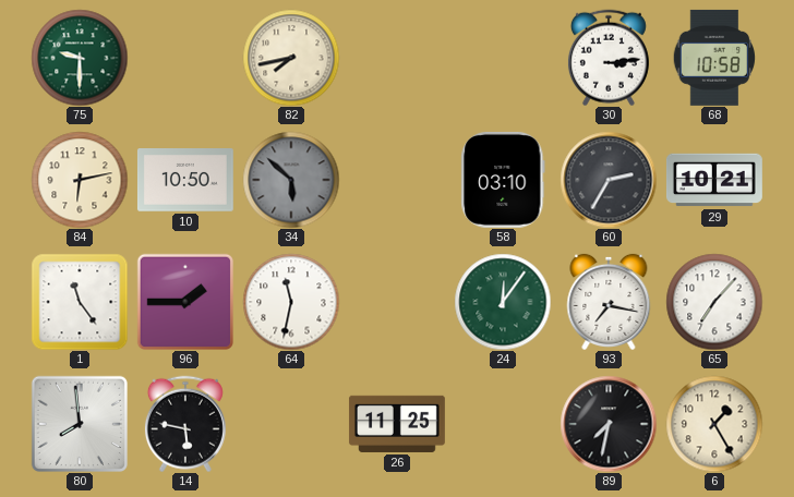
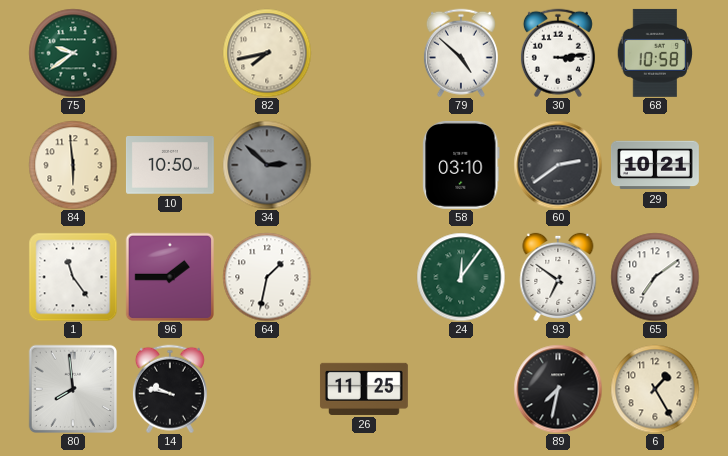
75: 9:30 -> 9:39 (73, 53)
79: none -> 4:52 (461, 53)
84: 6:13 -> 5:59 (73, 165)
34: 5:52 -> 2:52 (267, 165)
60: 2:35 -> 2:39 (558, 165)
64: 11:32 -> 1:32 (267, 277)
93: 7:17 -> 6:51 (558, 277)
65: 7:07 -> 7:09 (655, 277)
14: 5:47 -> 9:47 (170, 389)
